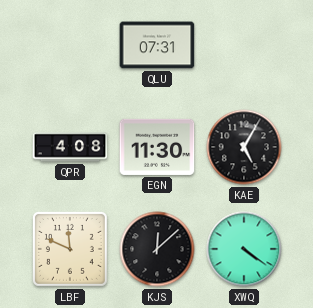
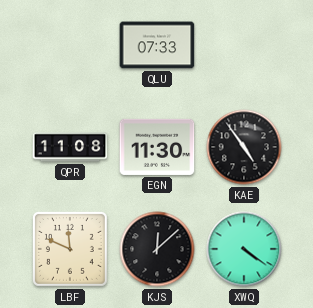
QLU: 07:31 -> 07:33 (157, 45)
QPR: 4:08 -> 11:08 (70, 147)
KAE: 5:05 -> 4:54 (244, 147)
